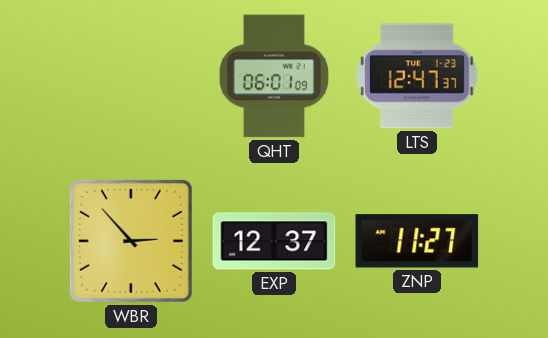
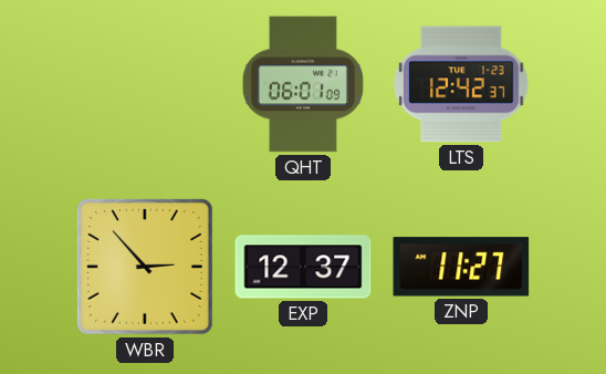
LTS: 12:47 -> 12:42 (462, 84)
